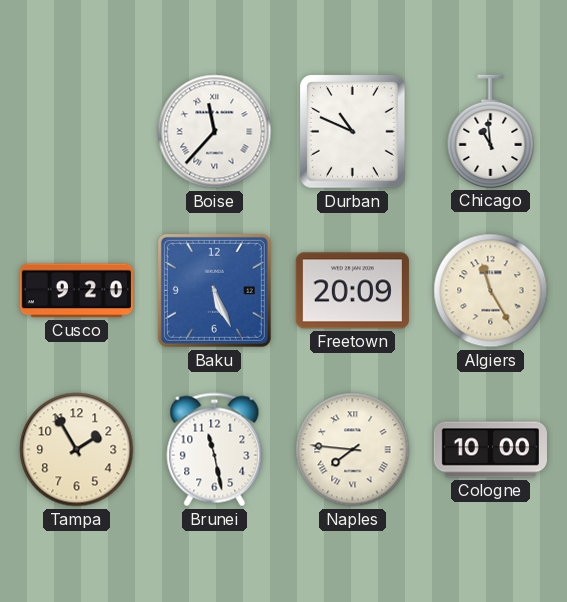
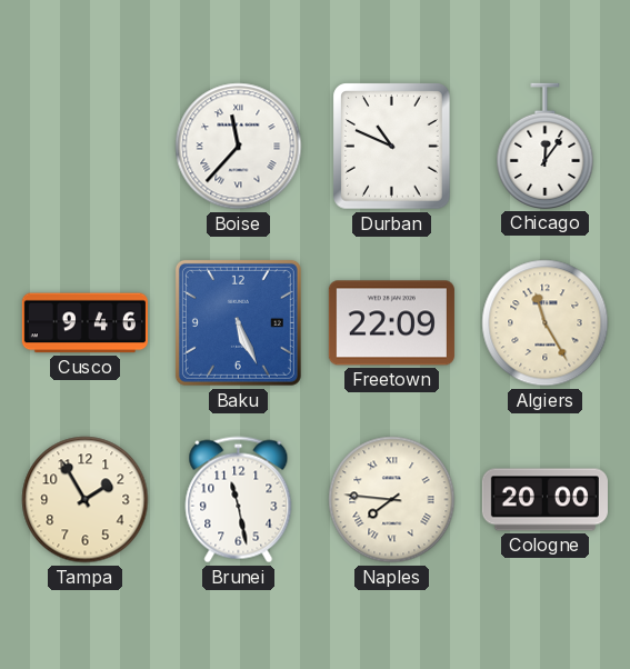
Chicago: 10:59 -> 12:06 (546, 146)
Cusco: 9:20 -> 9:46 (84, 323)
Freetown: 20:09 -> 22:09 (391, 323)
Cologne: 10:00 -> 20:00 (544, 500)
